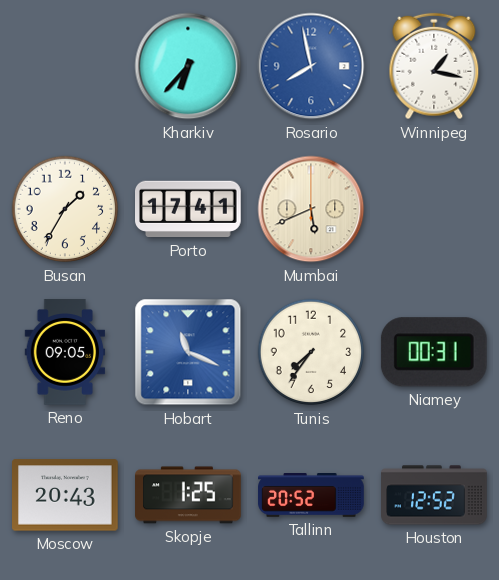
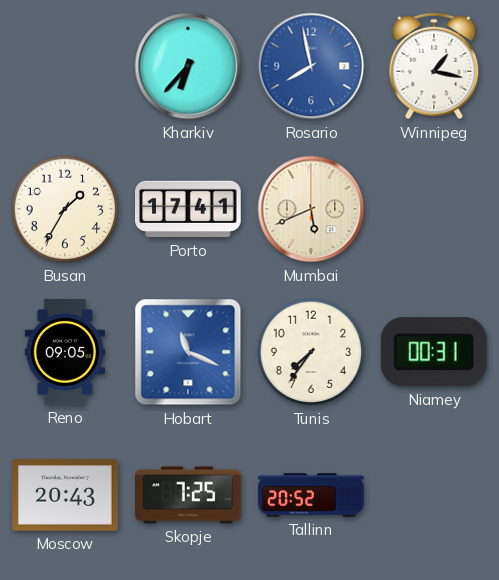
Skopje: 1:25 -> 7:25 (188, 495)
Houston: 12:52 -> none (434, 495)
